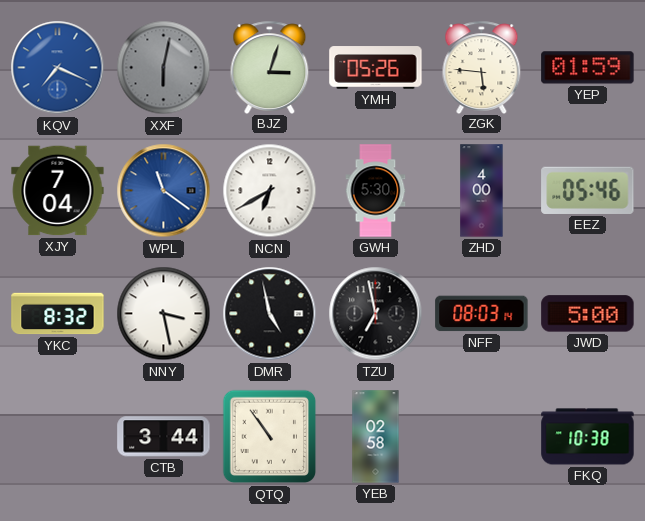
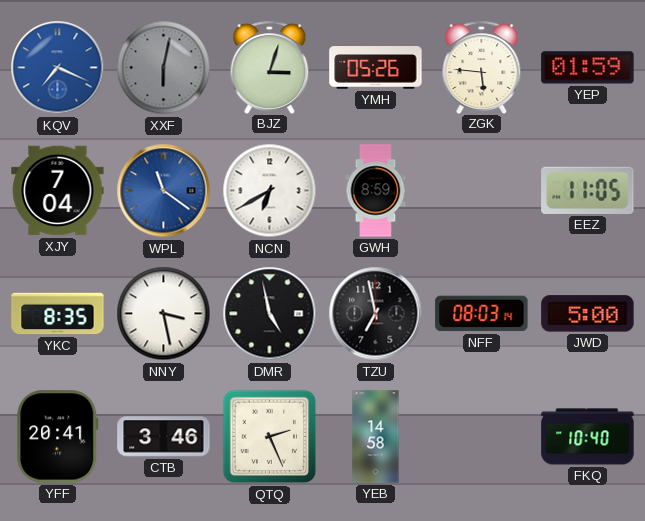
GWH: 5:30 -> 8:59 (376, 191)
ZHD: 4:00 -> none (482, 191)
EEZ: 05:46 -> 11:05 (588, 190)
YKC: 8:32 -> 8:35 (58, 314)
YFF: none -> 20:41 (58, 437)
CTB: 3:44 -> 3:46 (164, 437)
QTQ: 10:54 -> 2:26 (270, 437)
YEB: 02:58 -> 14:58 (376, 437)
FKQ: 10:38 -> 10:40 (588, 437)
